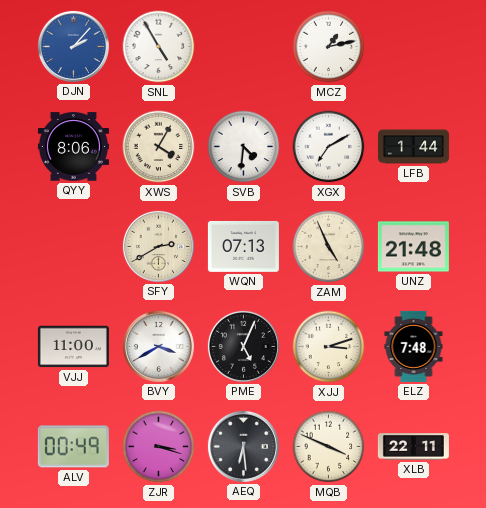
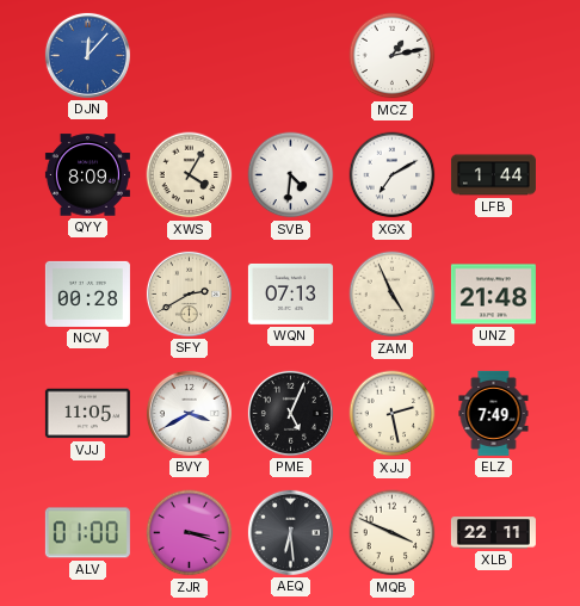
DJN: 2:07 -> 12:07 (87, 55)
SNL: 4:55 -> none (159, 47)
QYY: 8:06 -> 8:09 (87, 175)
NCV: none -> 00:28 (87, 293)
VJJ: 11:00 -> 11:05 (87, 414)
XJJ: 3:12 -> 2:28 (393, 414)
ELZ: 7:48 -> 7:49 (494, 413)
ALV: 00:49 -> 01:00 (87, 533)
